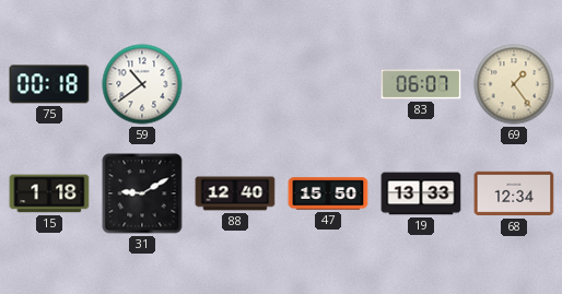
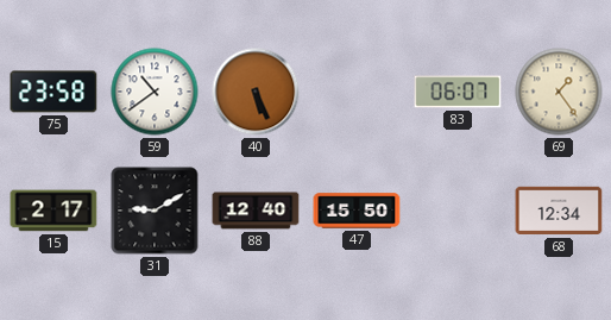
75: 00:18 -> 23:58 (53, 92)
40: none -> 5:26 (256, 92)
15: 1:18 -> 2:17 (53, 211)
19: 13:33 -> none (421, 193)
